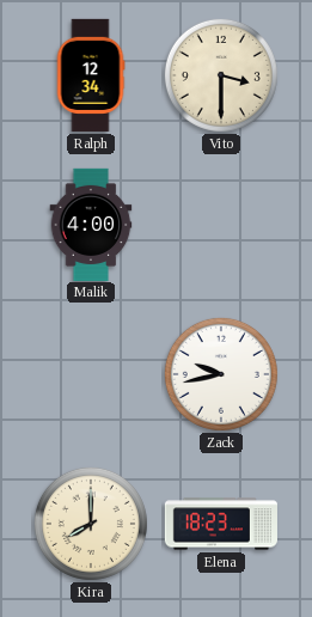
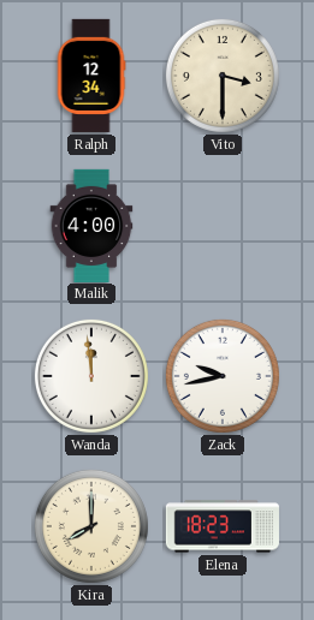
Wanda: none -> 11:59 (91, 376)
